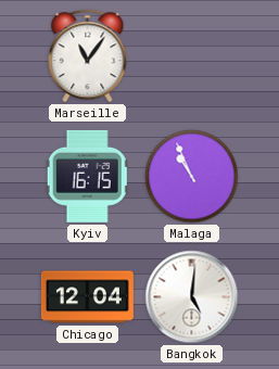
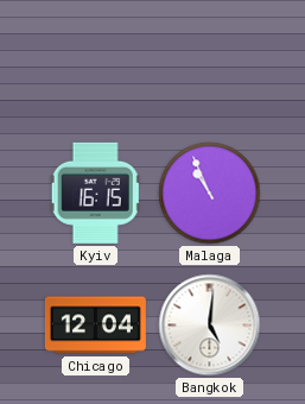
Marseille: 11:06 -> none (88, 56)
